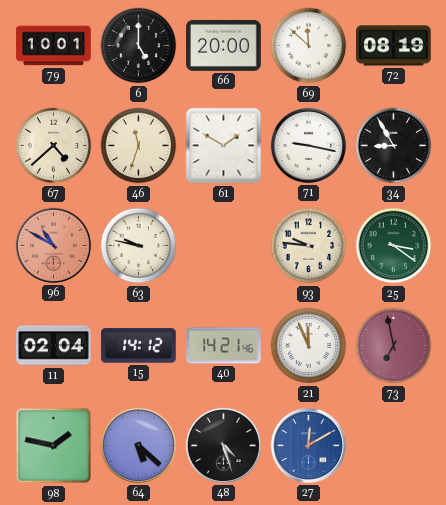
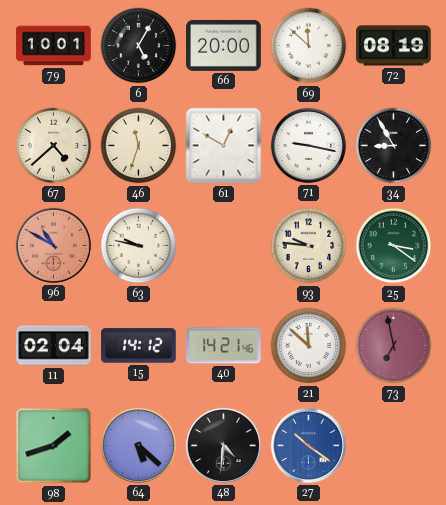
6: 5:00 -> 5:05 (139, 46)
61: 1:50 -> 12:50 (224, 146)
21: 11:56 -> 11:52 (309, 346)
98: 1:47 -> 1:42 (54, 446)
48: 4:27 -> 4:31 (223, 445)
27: 12:10 -> 10:21 (308, 445)
